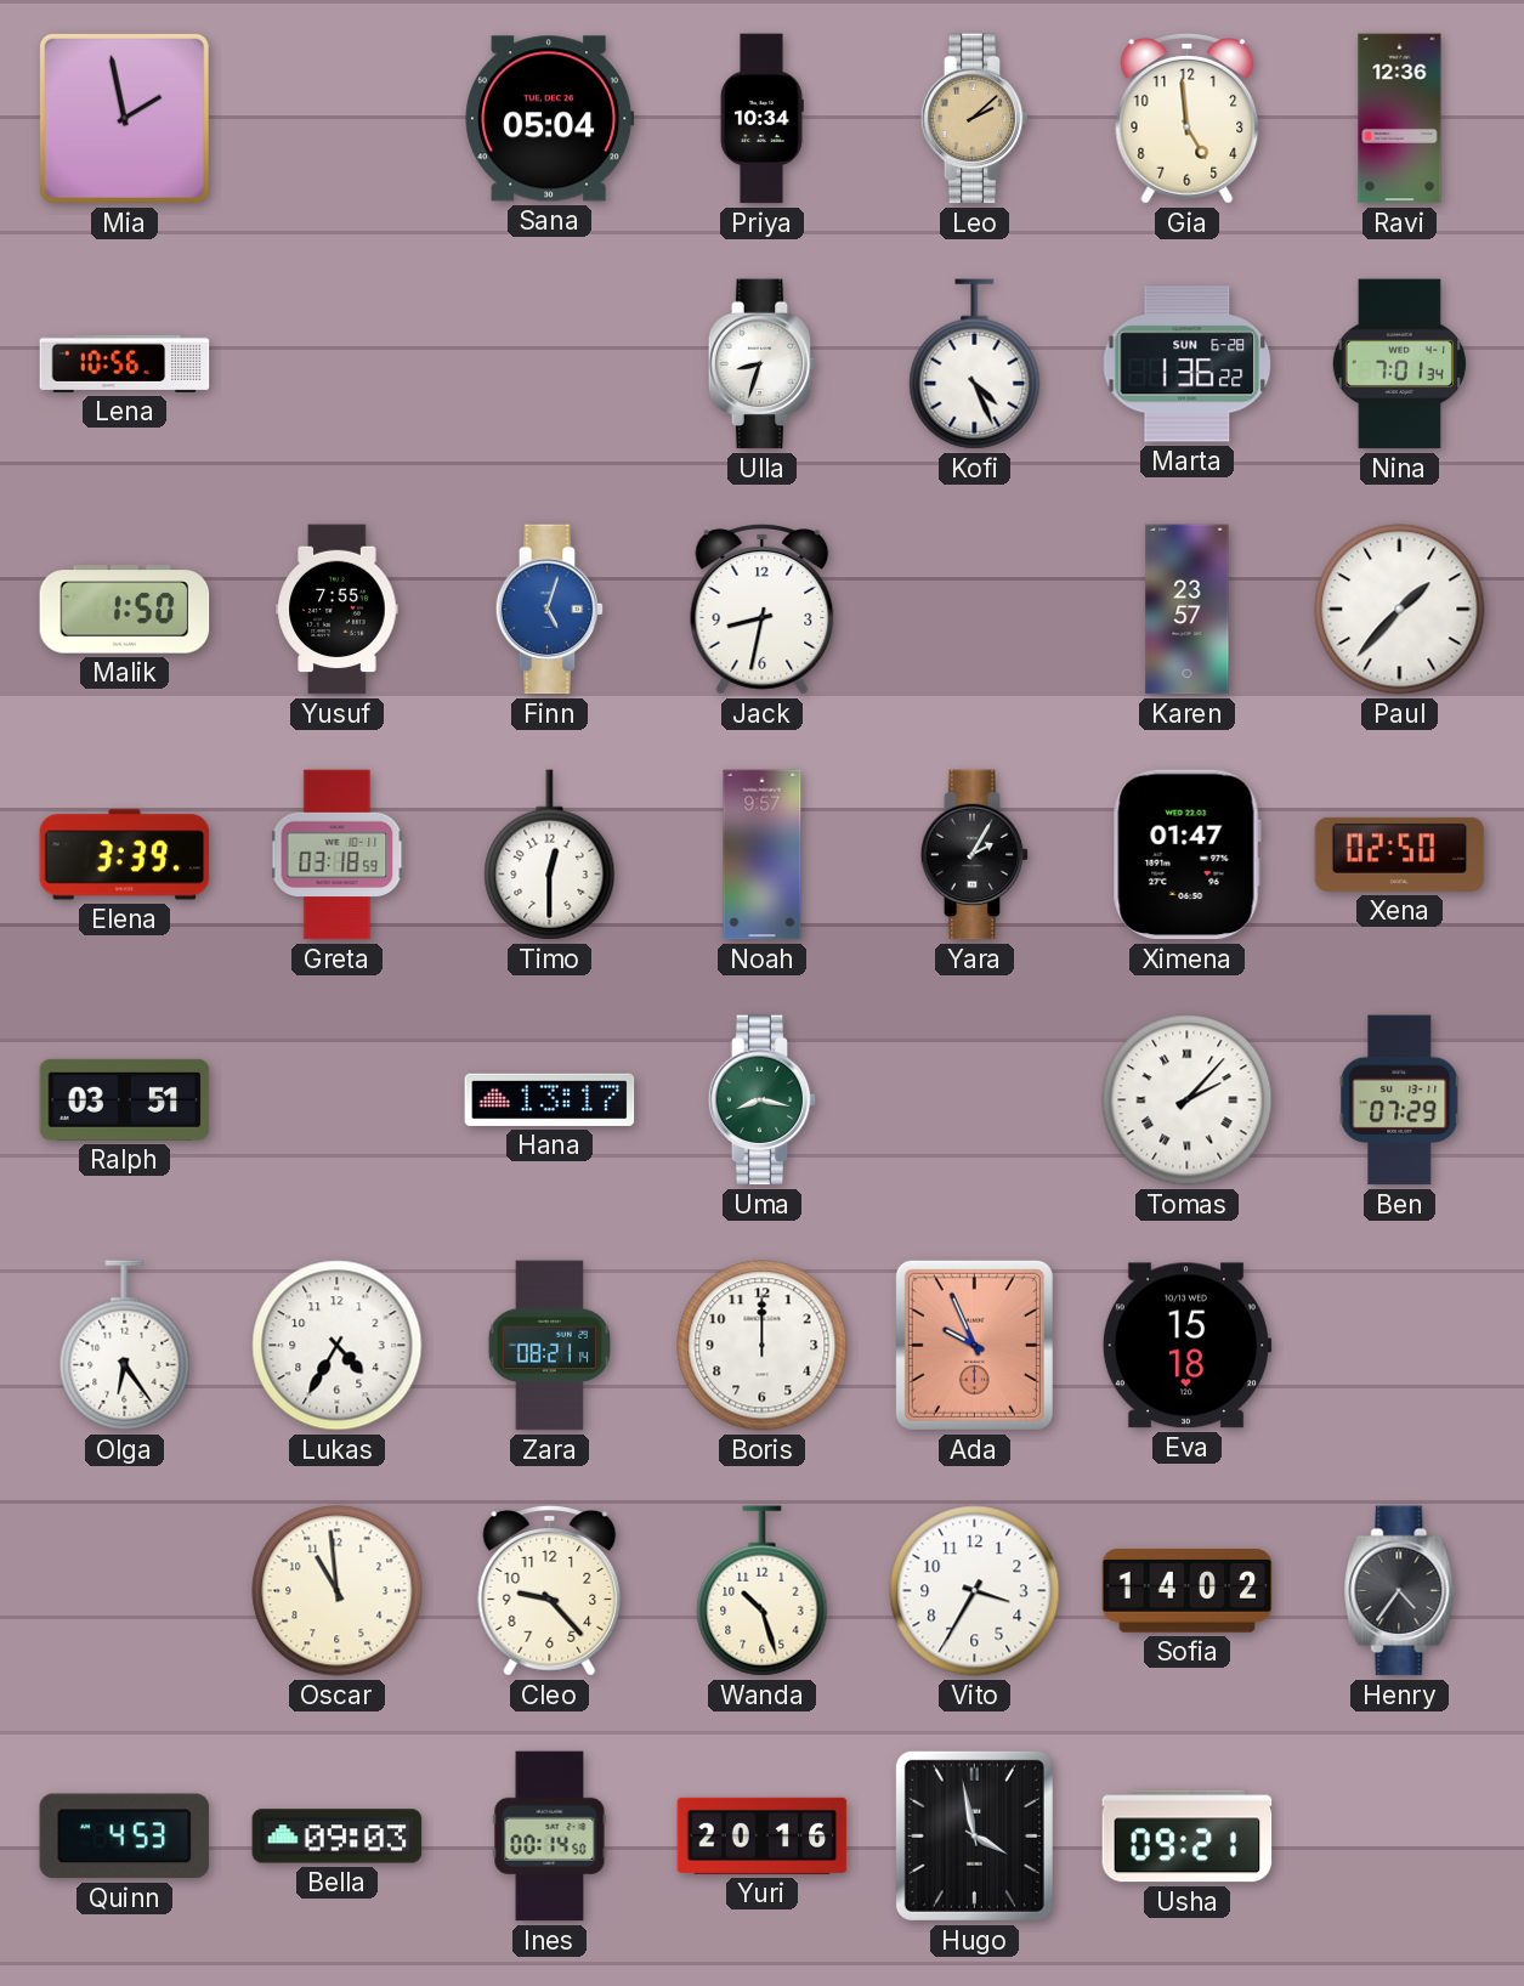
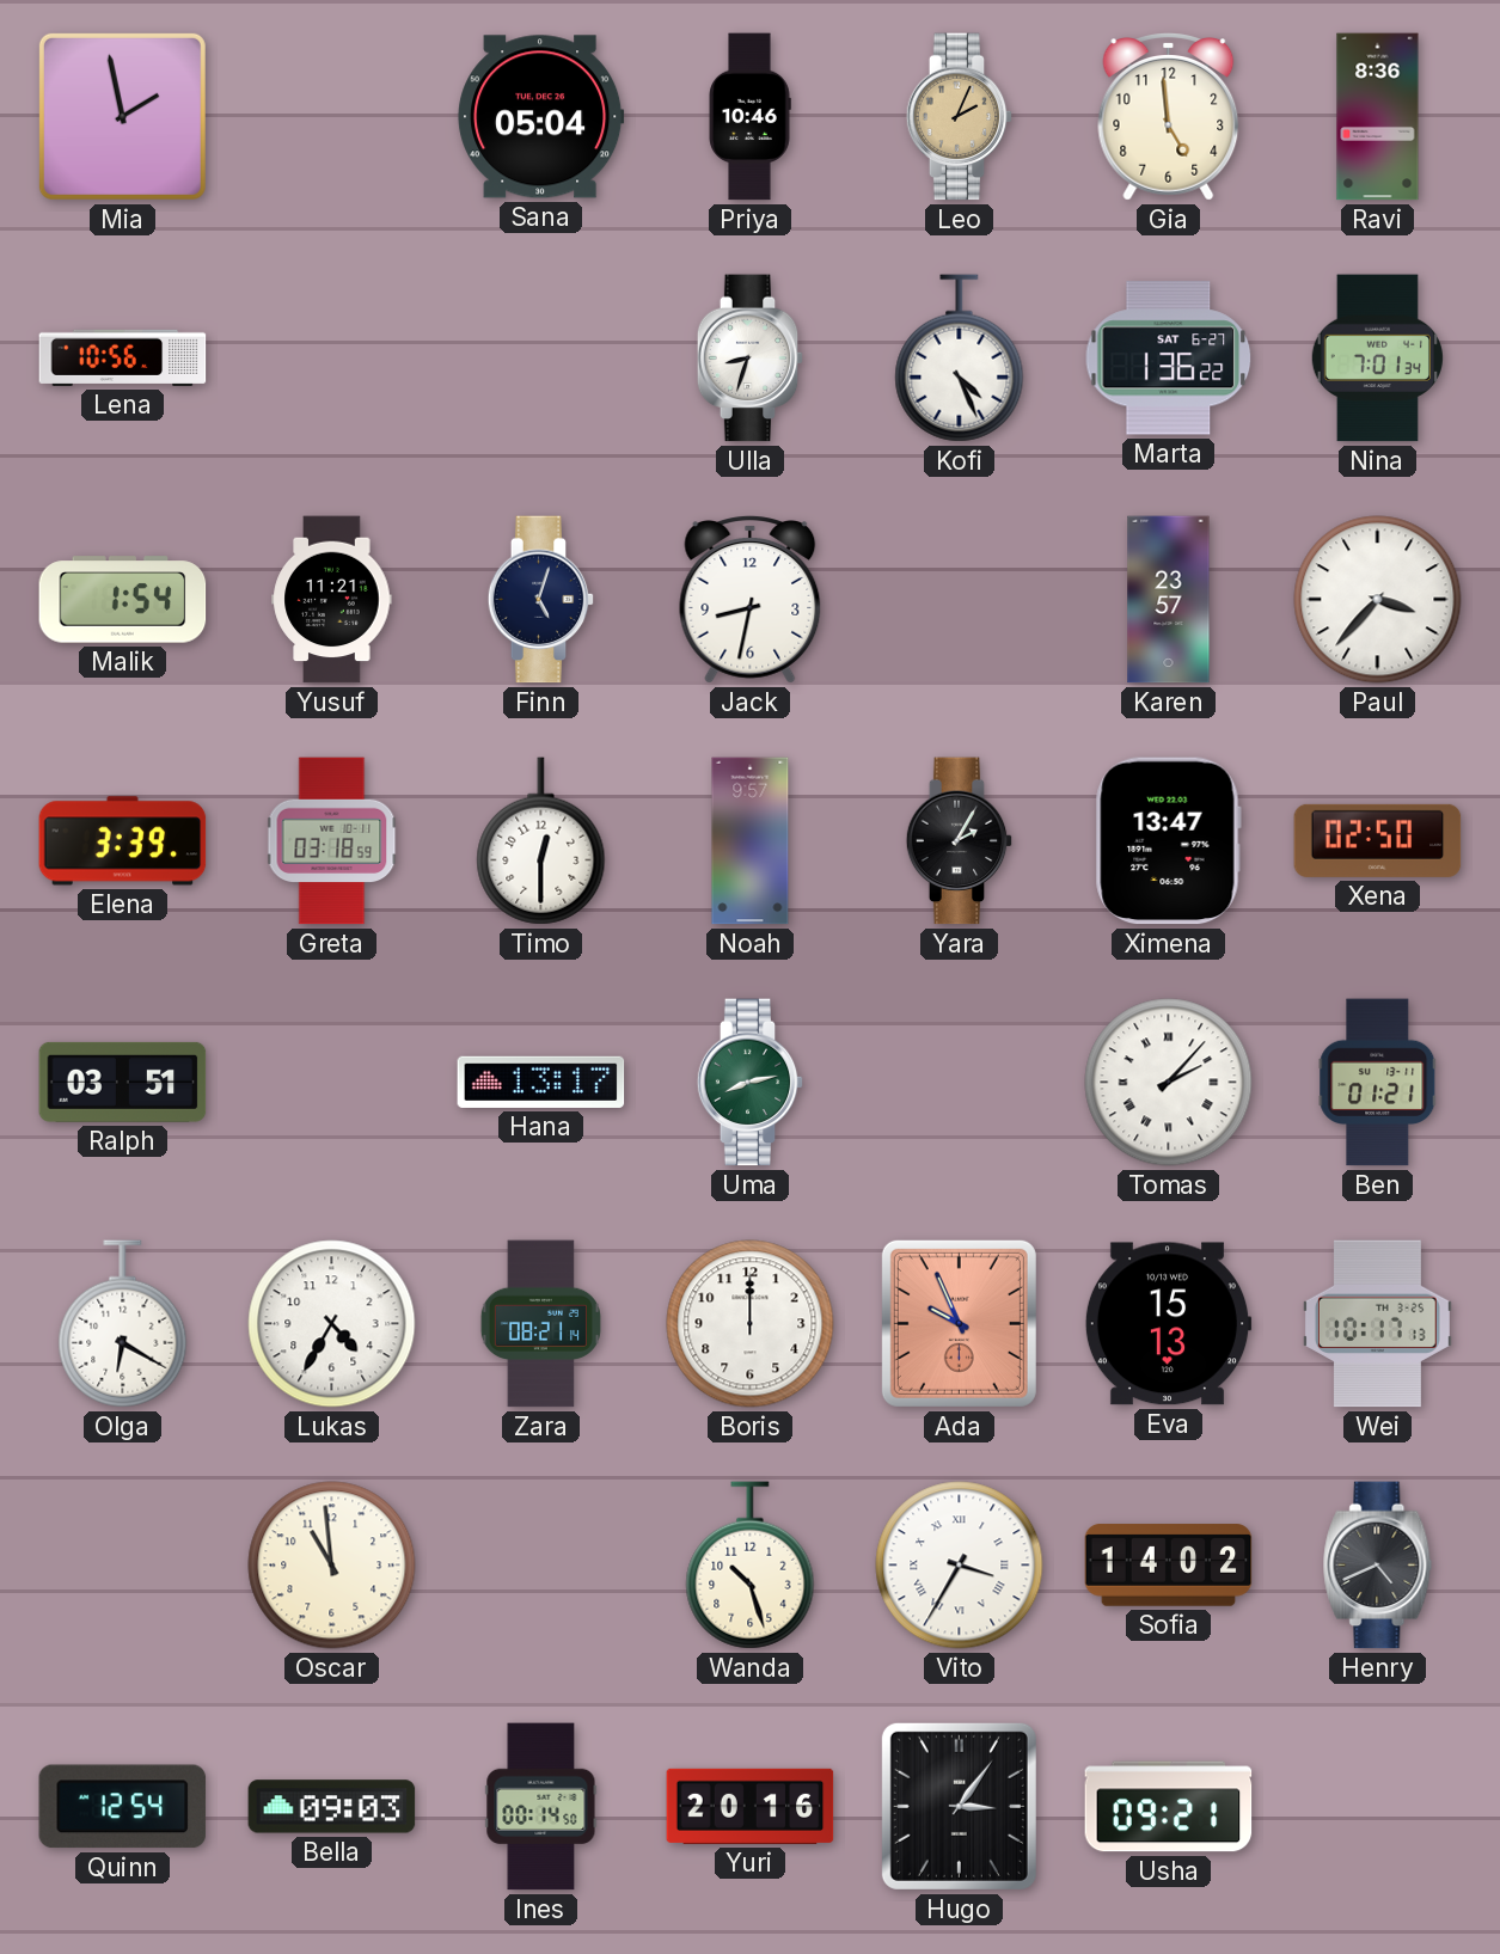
Priya: 10:34 -> 10:46 (749, 117)
Leo: 2:08 -> 2:04 (960, 117)
Ravi: 12:36 -> 8:36 (1378, 117)
Marta date: SUN 6-28 -> SAT 6-27 (1169, 359)
Malik: 1:50 -> 1:54 (123, 600)
Yusuf: 7:55 -> 11:21 (332, 600)
Finn dial: blue -> navy (541, 600)
Paul: 1:37 -> 3:37 (1378, 600)
Ximena: 01:47 -> 13:47 (1168, 841)
Uma: 8:17 -> 8:13 (751, 1083)
Ben: 07:29 -> 01:21 (1378, 1083)
Olga: 6:24 -> 6:20 (123, 1324)
Eva: 15:18 -> 15:13 (1168, 1324)
Wei: none -> 10:17 (1377, 1324)
Cleo: 9:23 -> none (550, 1591)
Vito numerals: Arabic -> Roman (960, 1566)
Henry: 4:36 -> 4:41 (1378, 1566)
Quinn: 4:53 -> 12:54 (123, 1807)
Hugo: 3:58 -> 3:06 (959, 1806)
